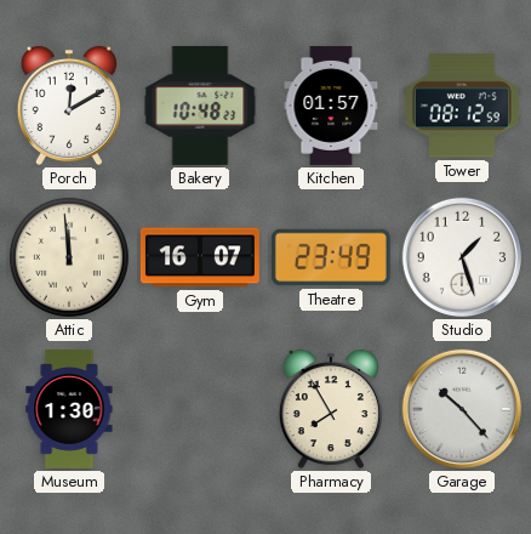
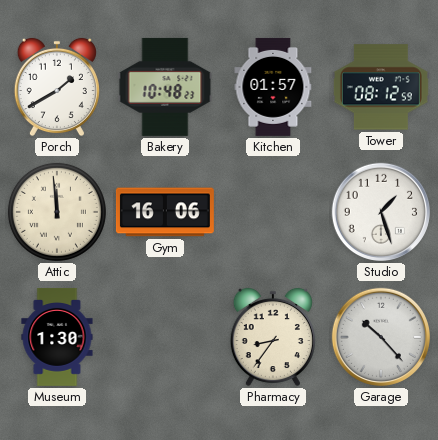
Porch: 12:10 -> 1:40 (57, 87)
Gym: 16:07 -> 16:06 (165, 212)
Theatre: 23:49 -> none (331, 257)
Pharmacy: 7:55 -> 8:36 (273, 337)
